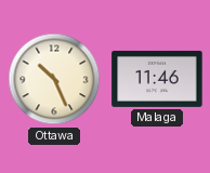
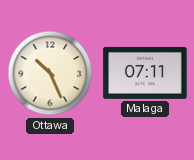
Malaga: 11:46 -> 07:11 (145, 73)
